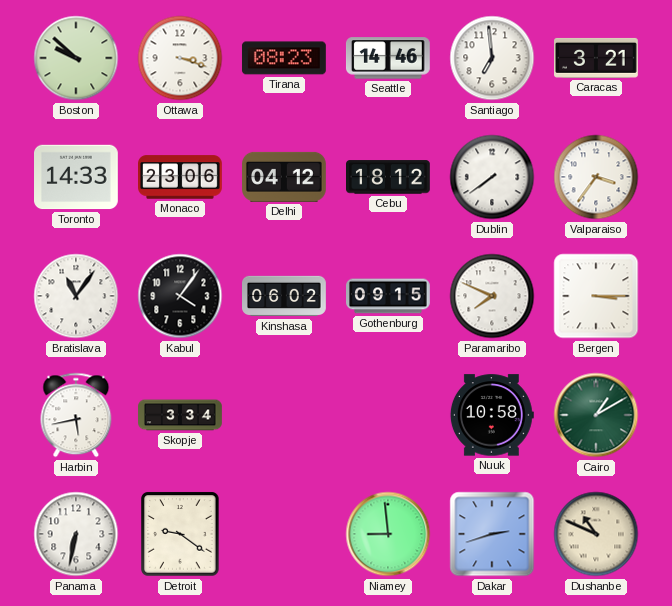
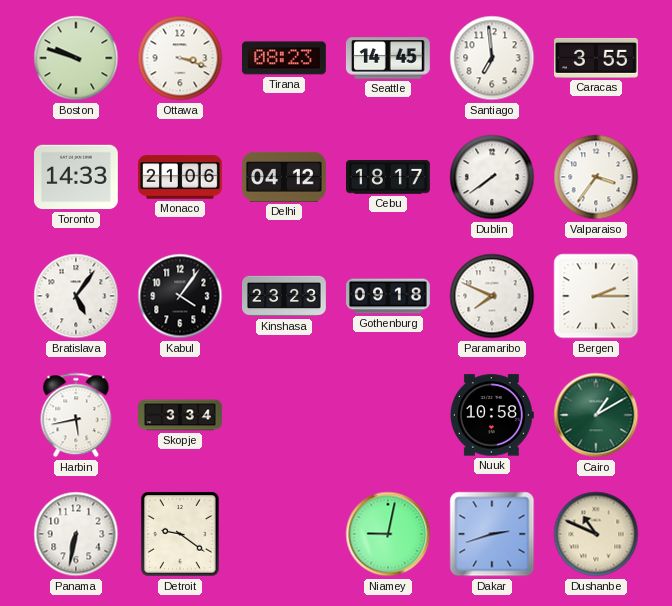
Boston: 9:52 -> 9:48 (76, 58)
Seattle: 14:46 -> 14:45 (388, 58)
Caracas: 3:21 -> 3:55 (597, 58)
Monaco: 23:06 -> 21:06 (181, 177)
Cebu: 18:12 -> 18:17 (389, 177)
Bratislava: 11:06 -> 5:06 (76, 296)
Kinshasa: 06:02 -> 23:23 (285, 296)
Gothenburg: 09:15 -> 09:18 (389, 296)
Bergen: 3:15 -> 2:15 (596, 296)
Niamey: 8:59 -> 9:02 (388, 534)
